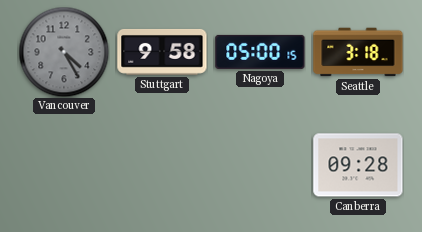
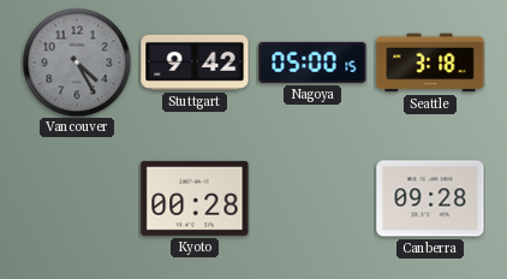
Stuttgart: 9:58 -> 9:42 (195, 63)
Kyoto: none -> 00:28 (195, 198)
